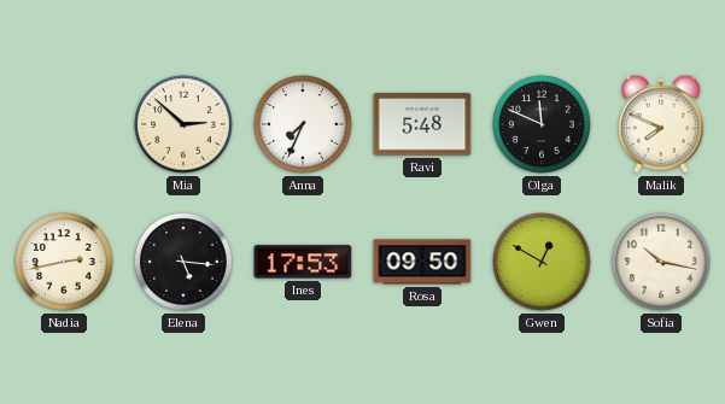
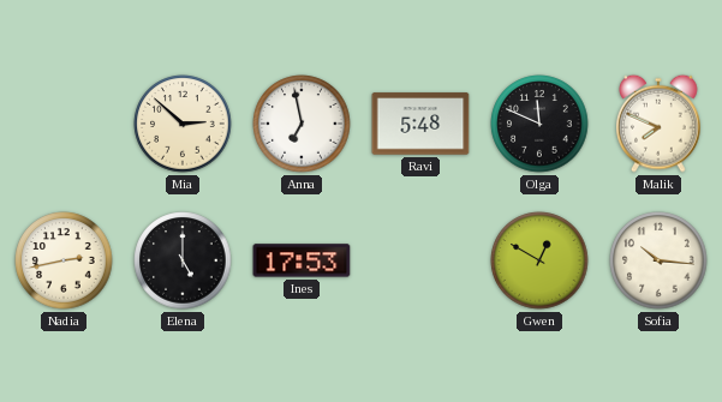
Anna: 7:34 -> 6:58 (302, 124)
Elena: 5:16 -> 5:00 (183, 260)
Rosa: 09:50 -> none (422, 262)
Sofia: 10:17 -> 10:16 (658, 260)
